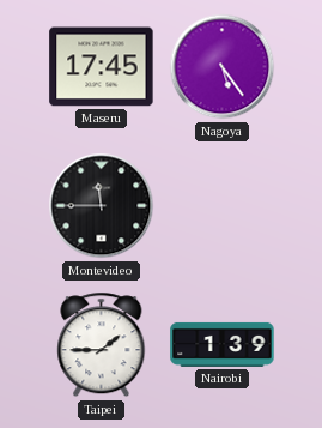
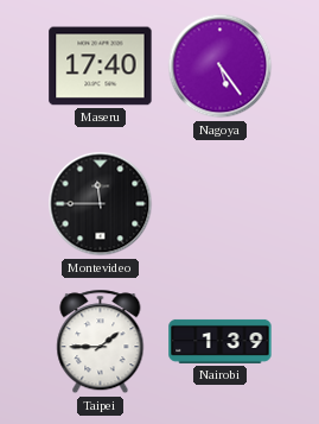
Maseru: 17:45 -> 17:40 (101, 67)
